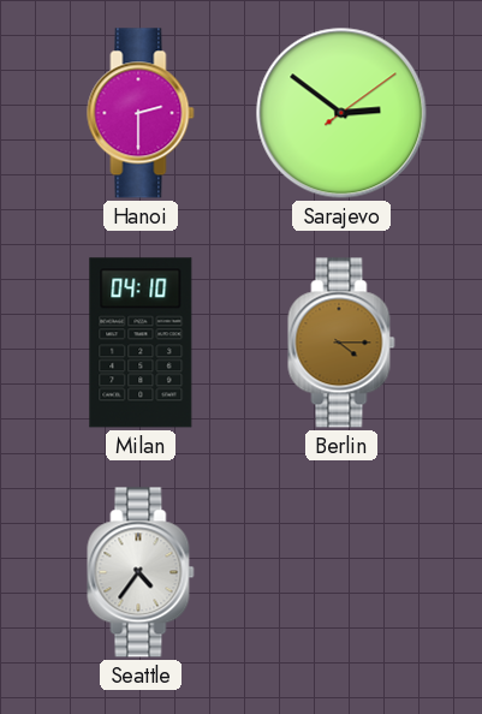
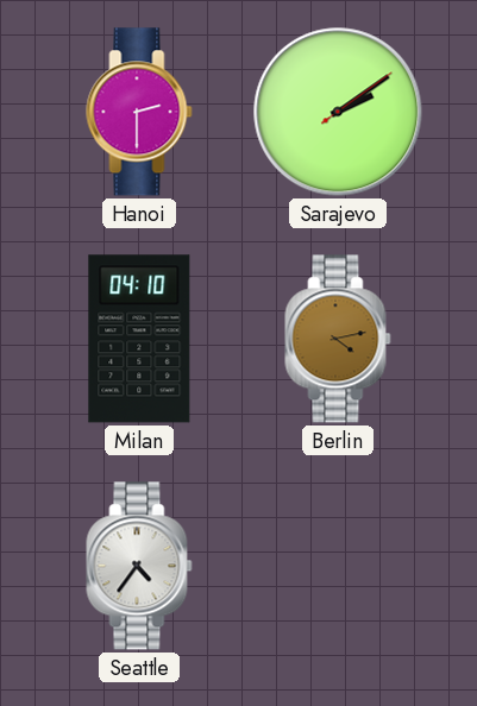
Sarajevo: 2:51 -> 2:09 (338, 112)
Berlin: 4:15 -> 4:13 (338, 339)
